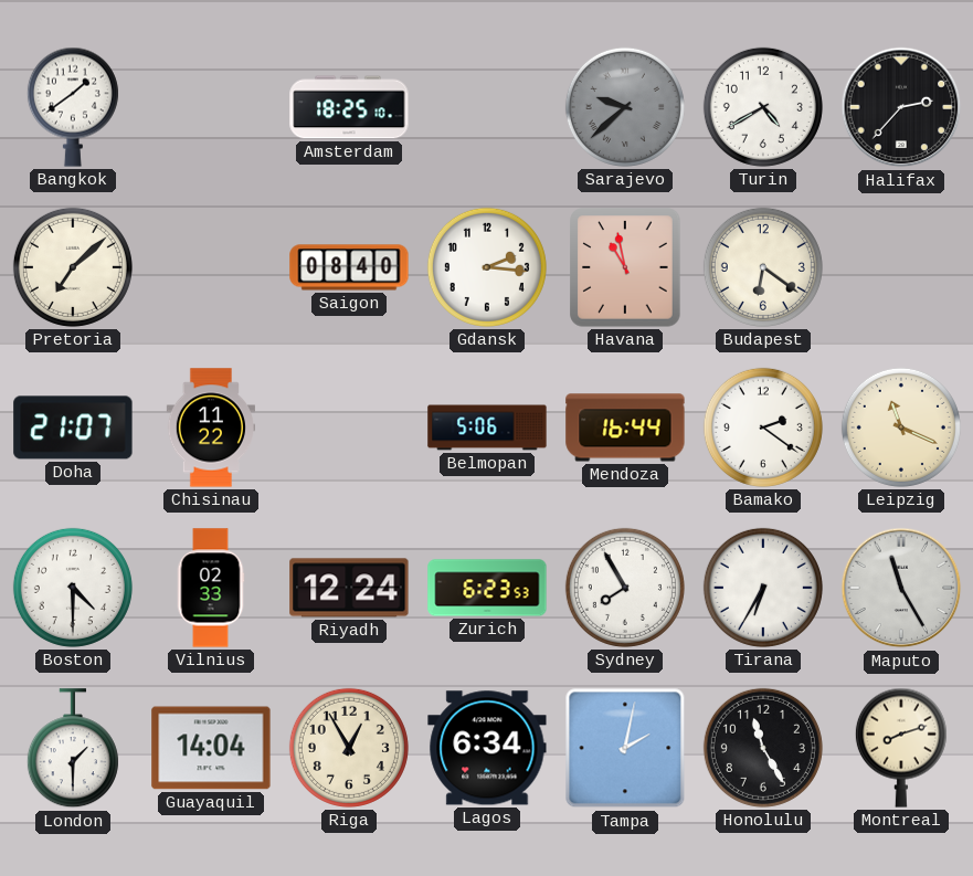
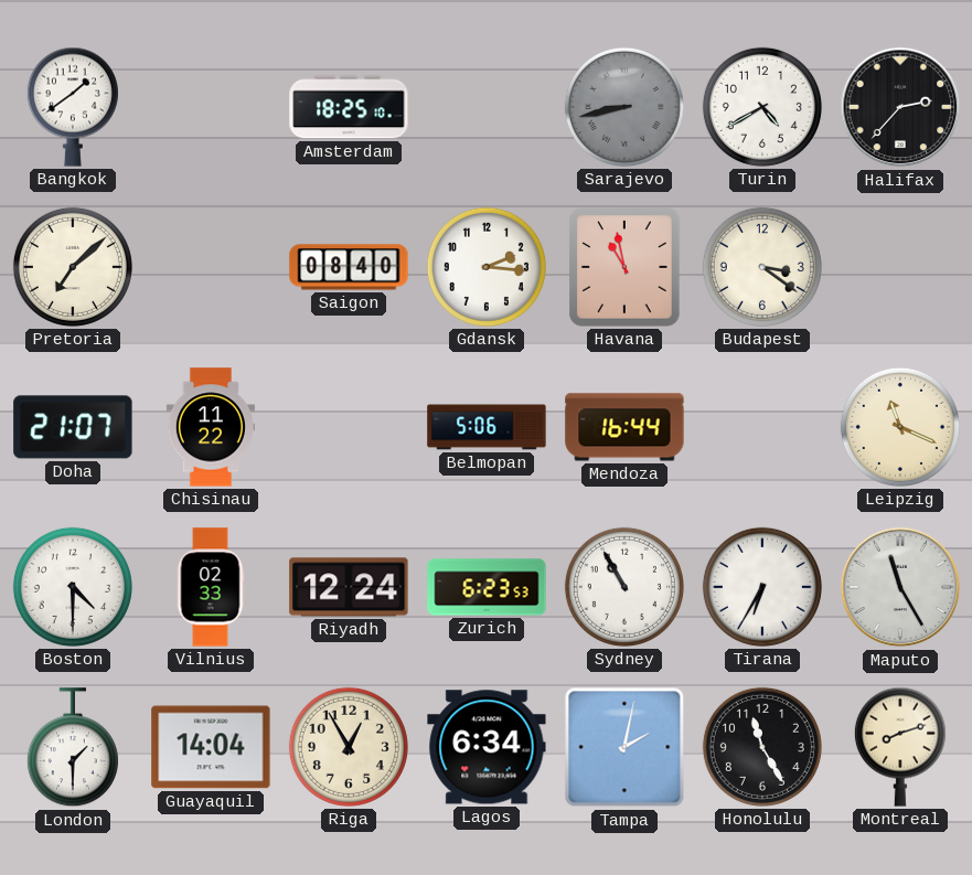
Sarajevo: 9:38 -> 8:43 (624, 107)
Budapest: 6:21 -> 3:21 (762, 267)
Bamako: 2:21 -> none (763, 428)
Sydney: 7:55 -> 10:55 (624, 587)
